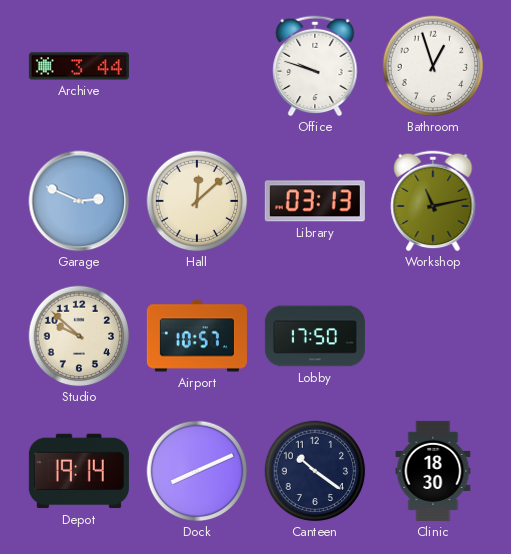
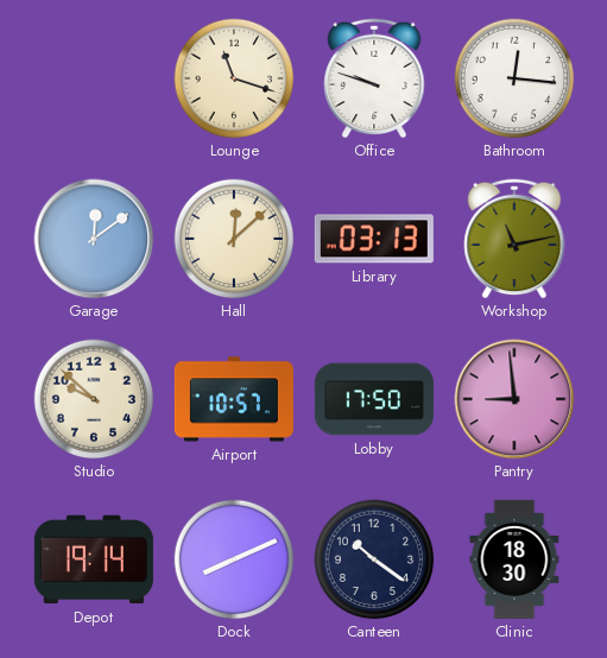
Archive: 3:44 -> none (79, 66)
Lounge: none -> 11:18 (234, 78)
Bathroom: 12:57 -> 12:16 (514, 78)
Garage: 2:49 -> 12:09 (94, 239)
Pantry: none -> 8:59 (514, 399)
